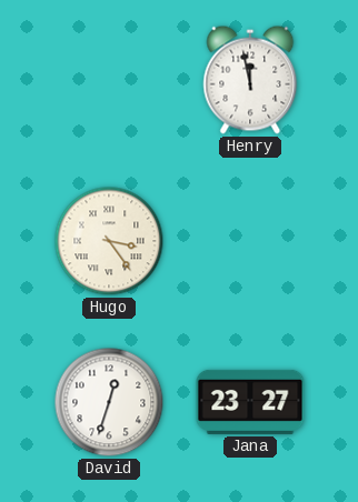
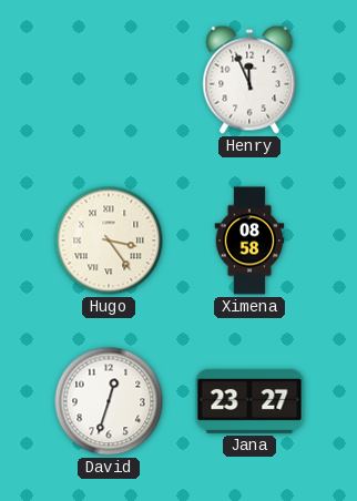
Henry: 11:58 -> 11:56 (249, 80)
Ximena: none -> 08:58 (249, 241)
